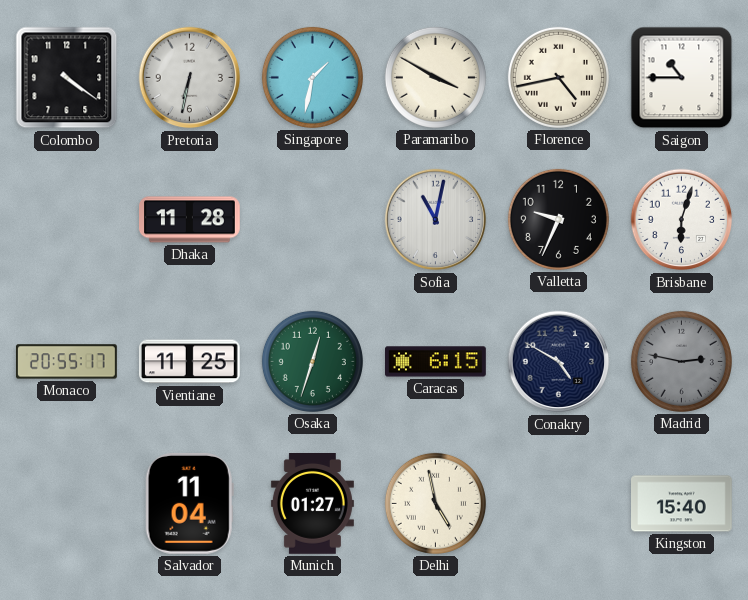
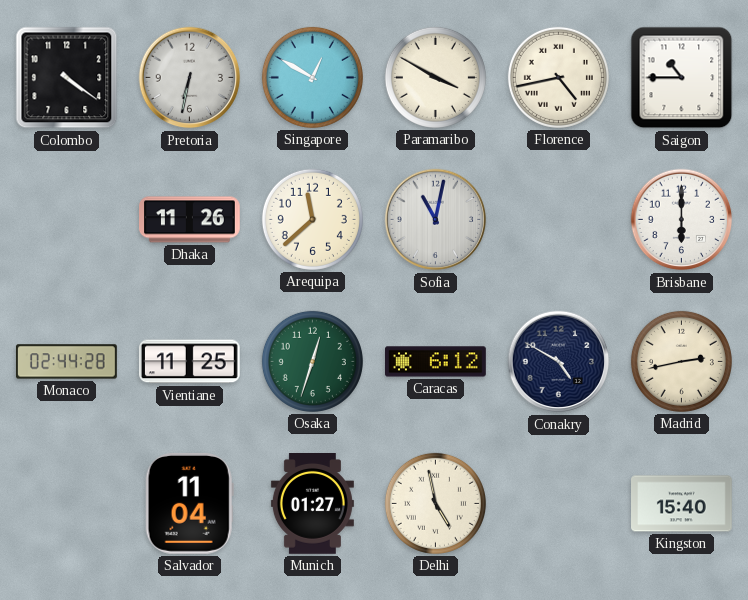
Singapore: 1:32 -> 12:50 (312, 77)
Dhaka: 11:28 -> 11:26 (190, 220)
Arequipa: none -> 11:38 (312, 219)
Valletta: 9:34 -> none (558, 219)
Brisbane: 6:03 -> 6:00 (682, 220)
Monaco: 20:55 -> 02:44 (67, 362)
Caracas: 6:15 -> 6:12 (436, 362)
Madrid: 2:47 -> 2:43 (681, 361)
Madrid dial: grey -> cream (681, 361)
